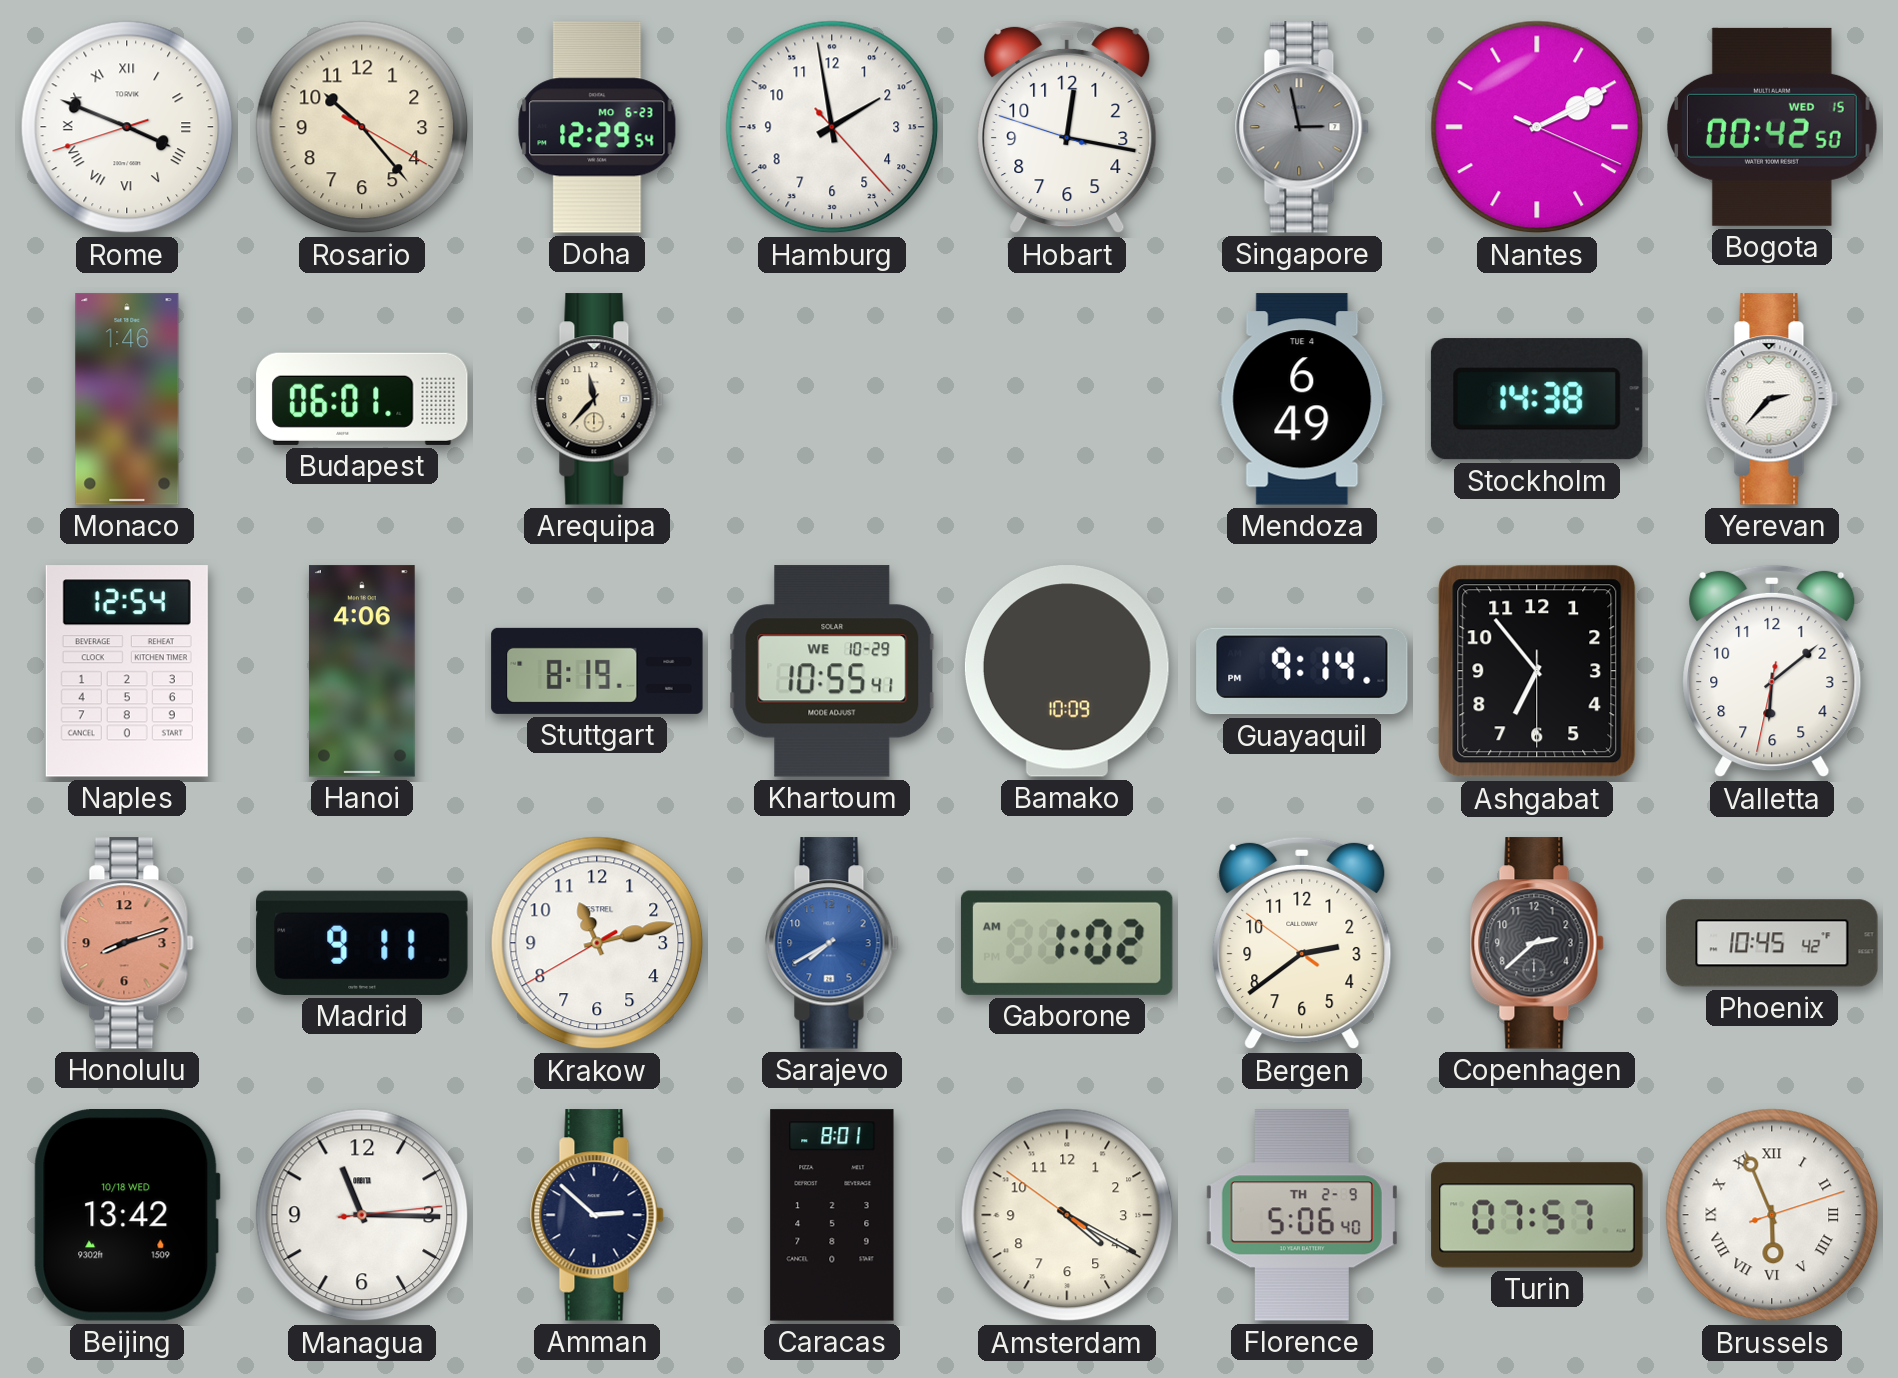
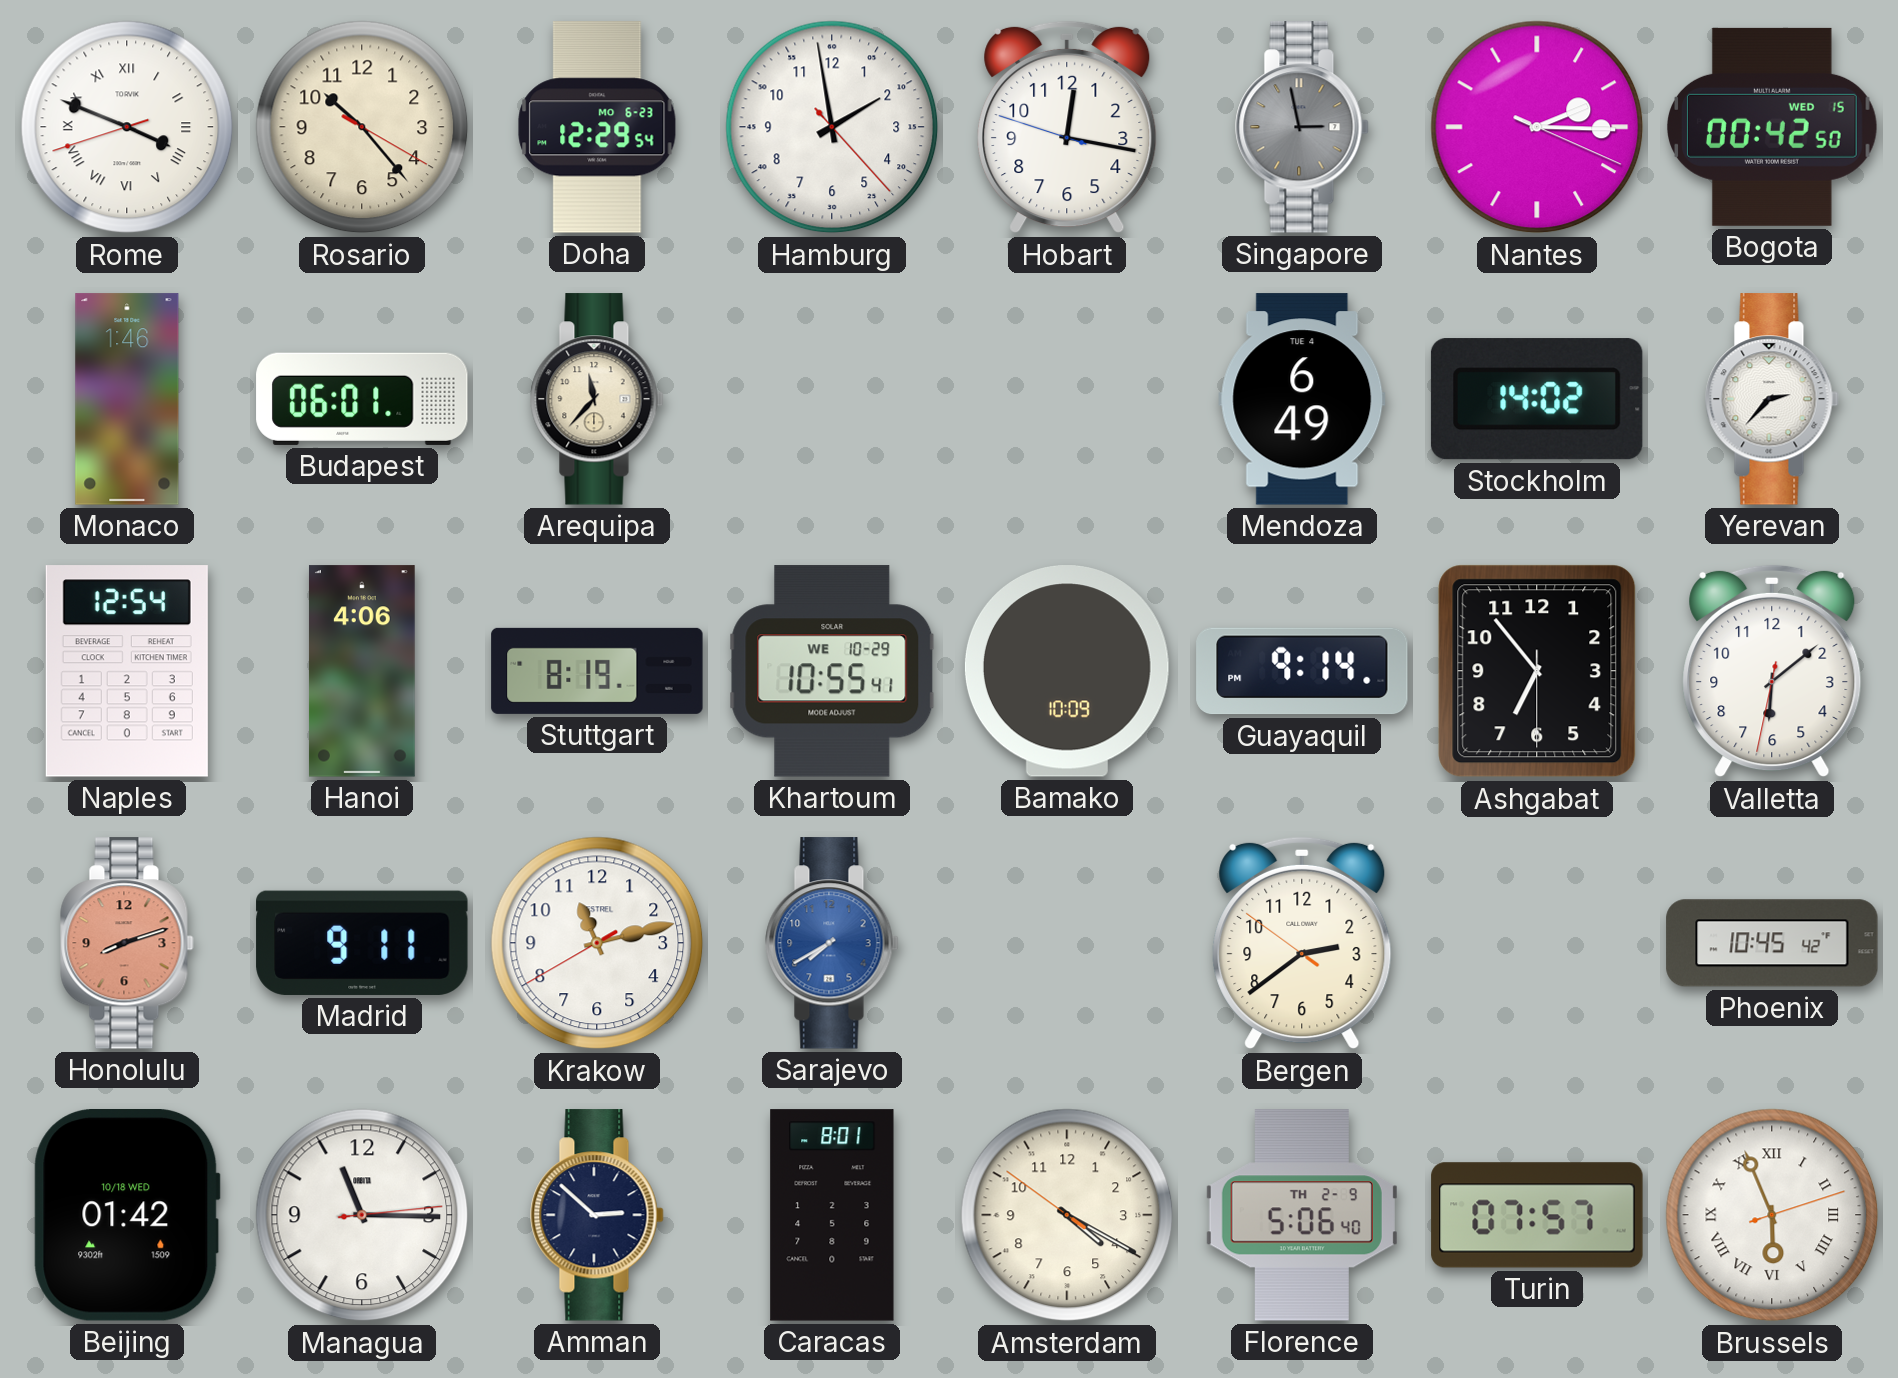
Nantes: 2:10 -> 2:15 (1537, 127)
Stockholm: 14:38 -> 14:02 (1537, 399)
Gaborone: 1:02 -> none (1067, 943)
Copenhagen: 2:38 -> none (1537, 943)
Beijing: 13:42 -> 01:42 (127, 1216)
